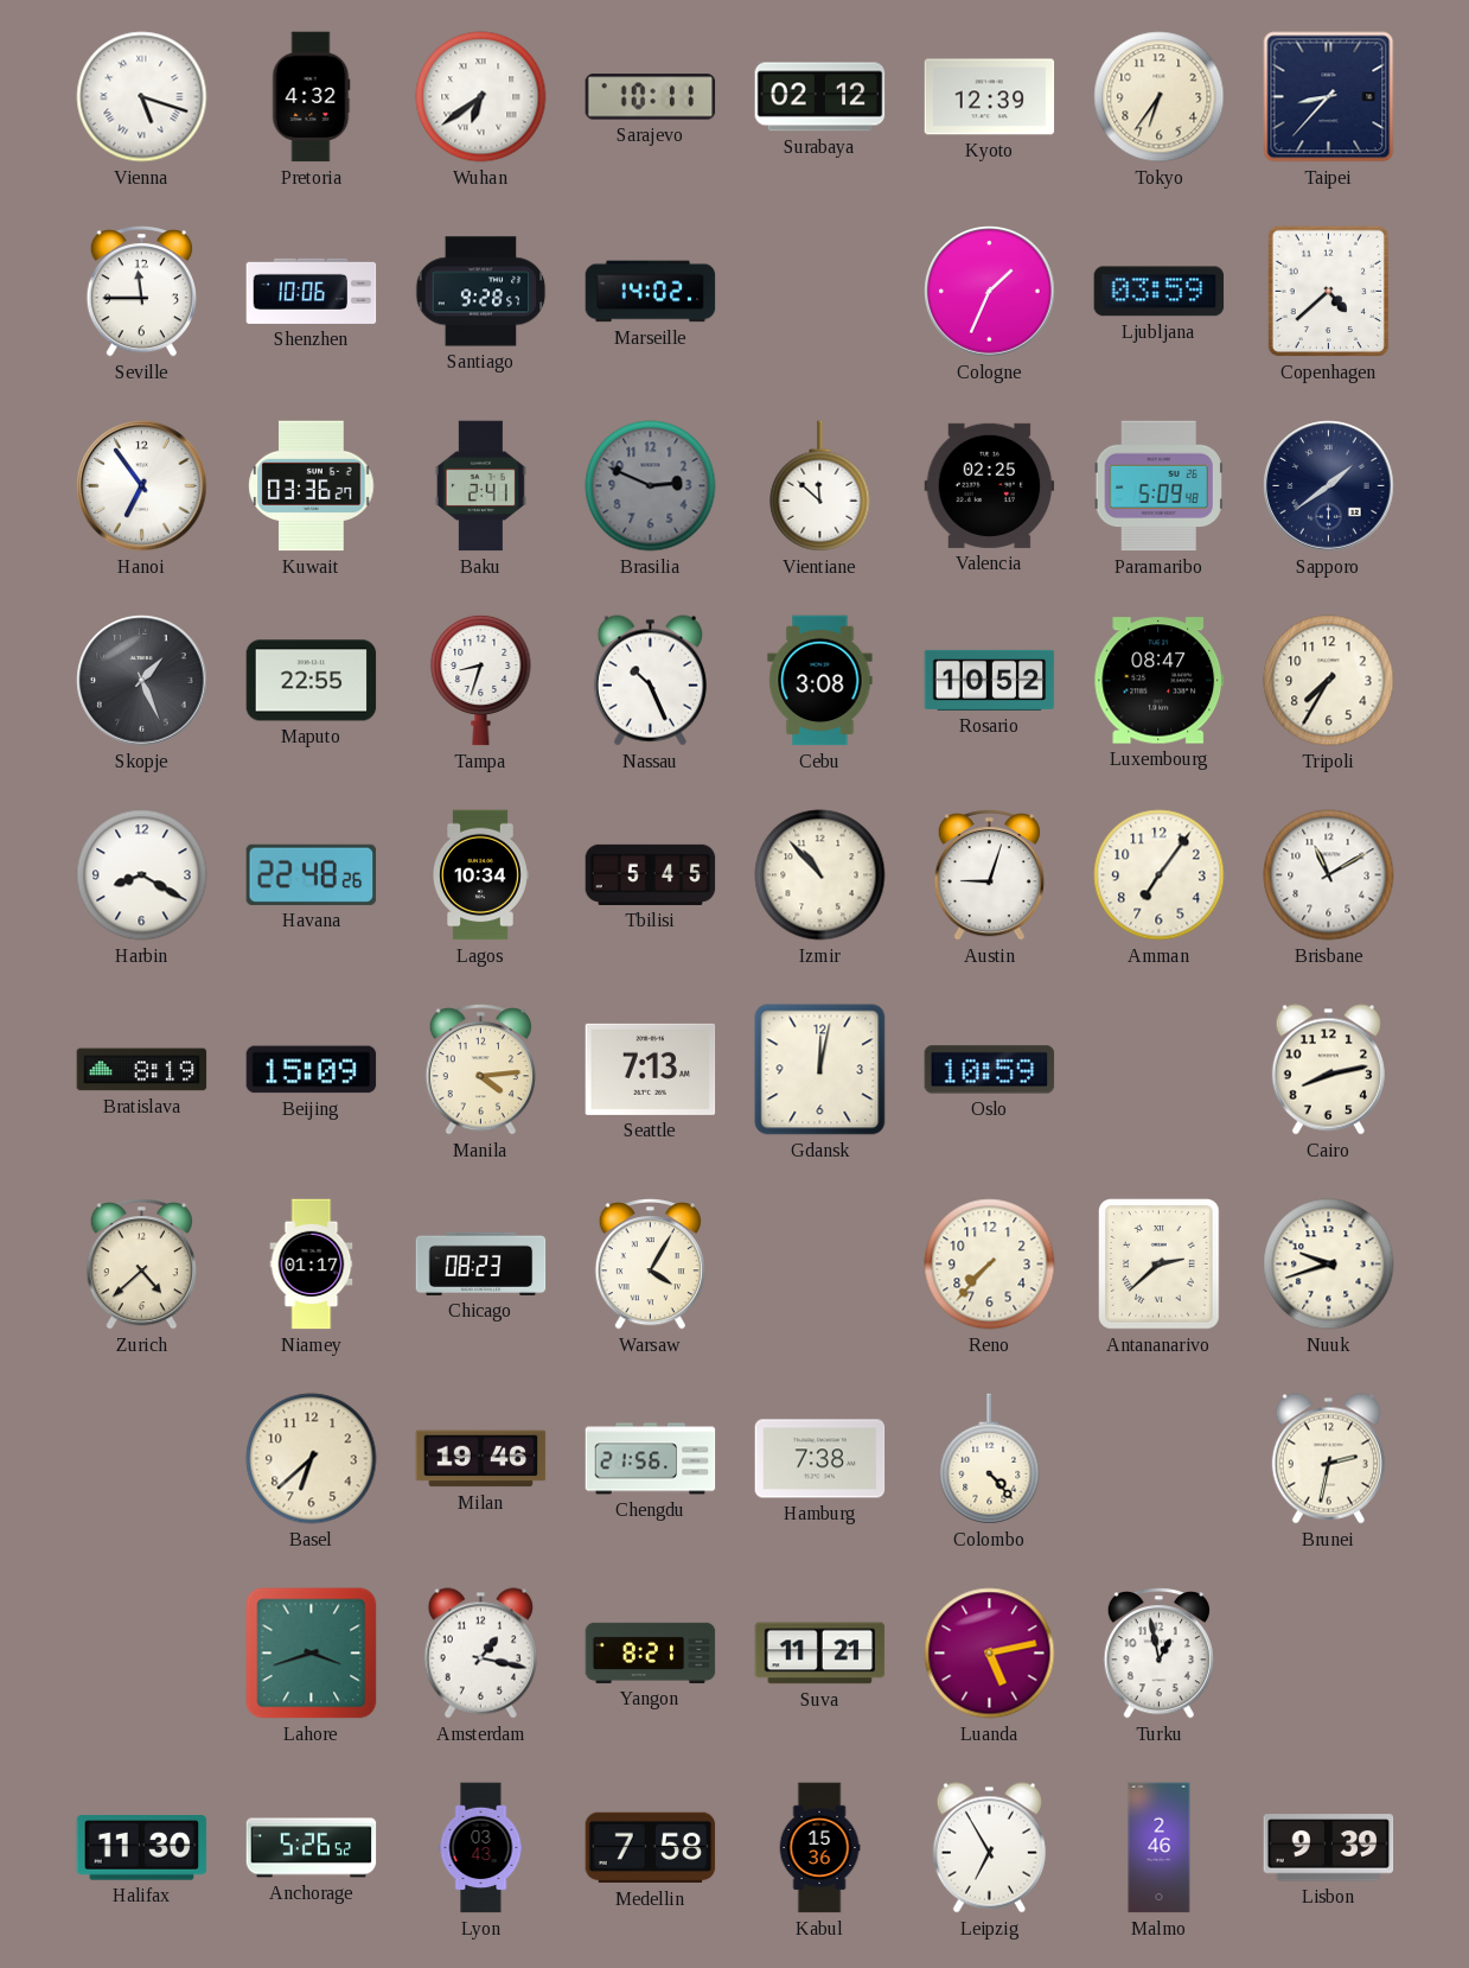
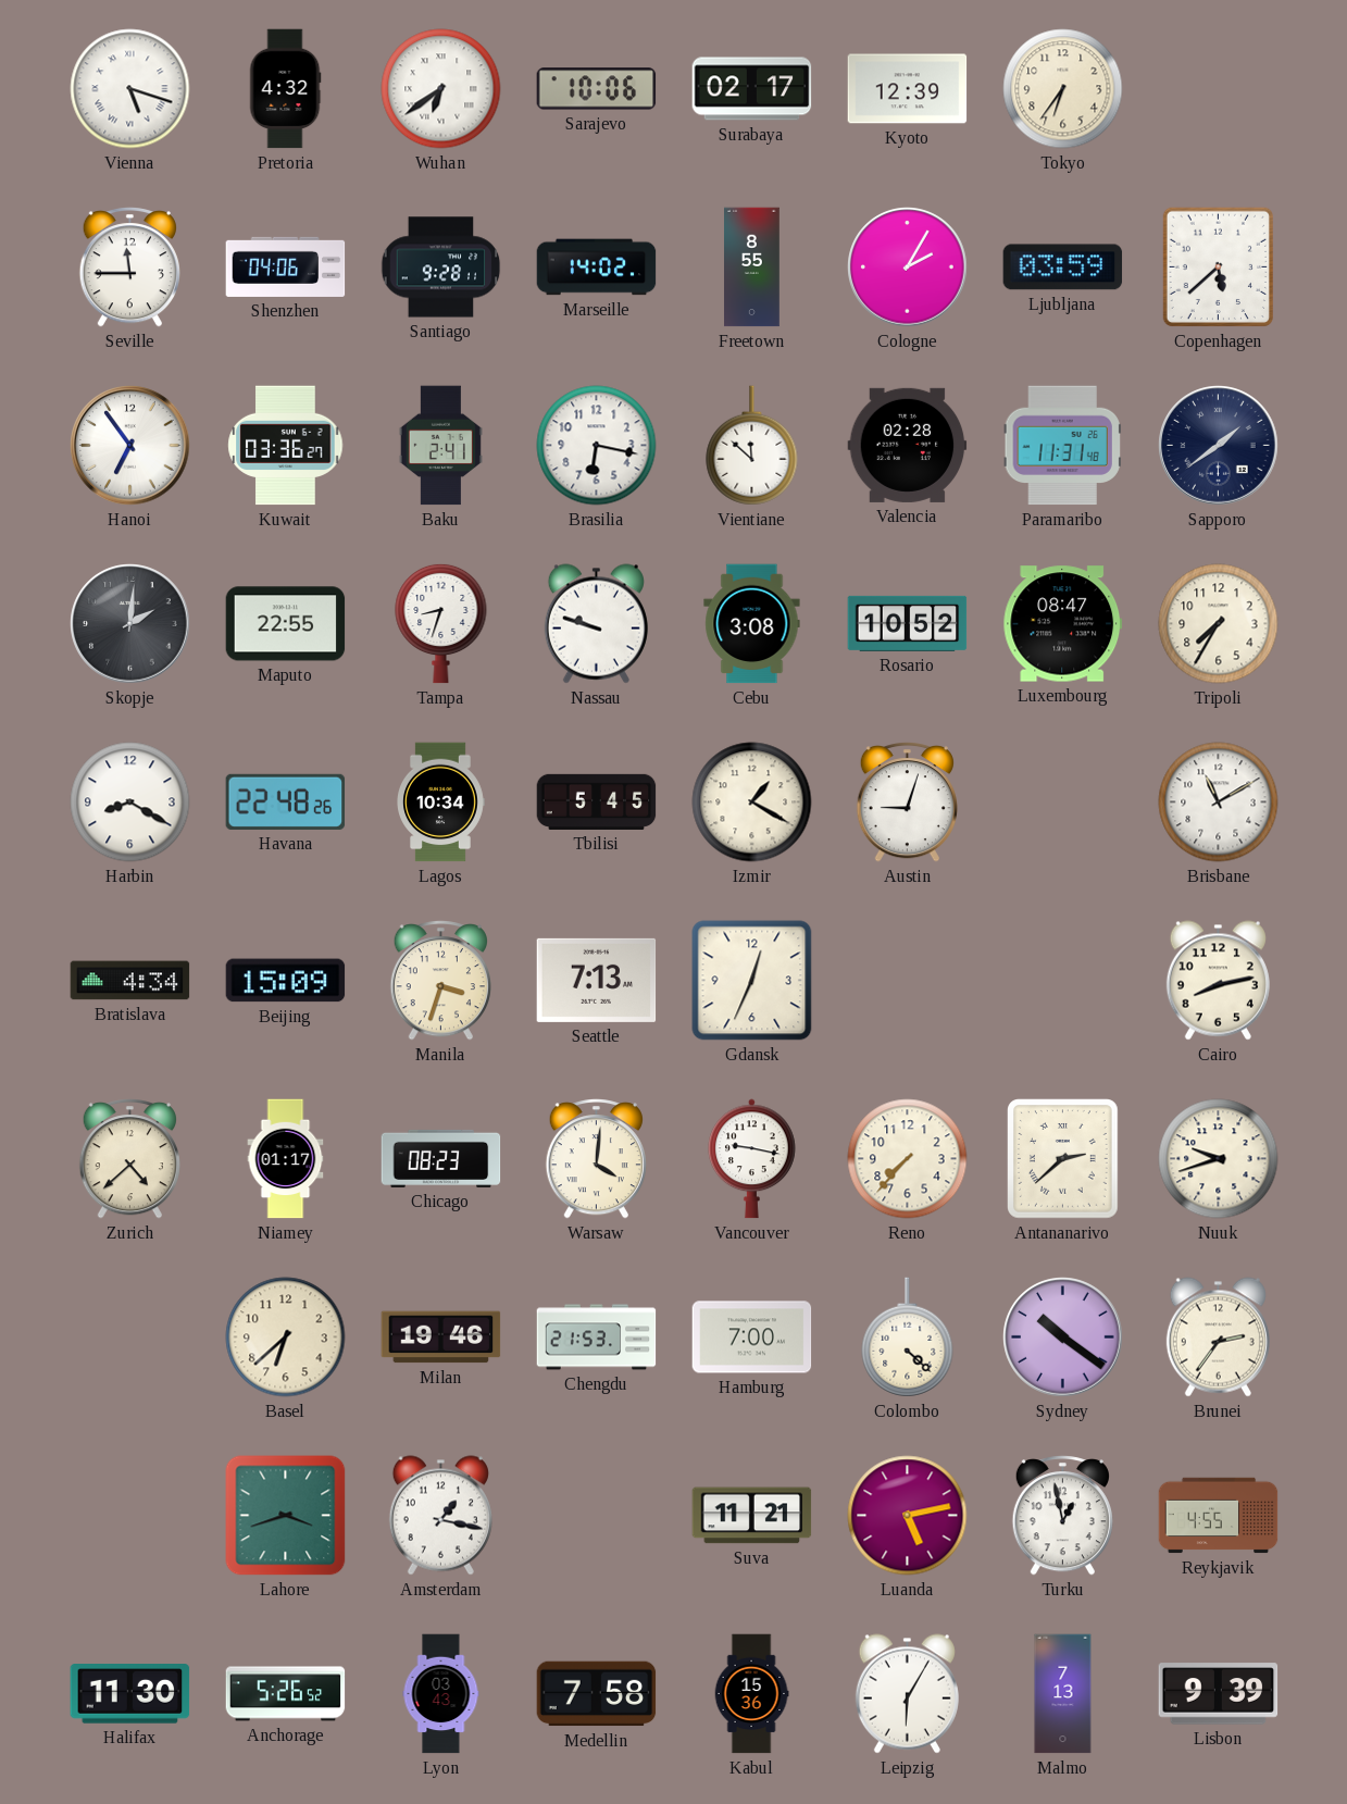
Sarajevo: 10:11 -> 10:06 (597, 89)
Surabaya: 02:12 -> 02:17 (752, 89)
Taipei: 8:37 -> none (1329, 97)
Shenzhen: 10:06 -> 04:06 (286, 266)
Santiago: 9:28:57 -> 9:28:11 (441, 268)
Freetown: none -> 8:55 (752, 268)
Cologne: 1:34 -> 2:05 (908, 268)
Copenhagen: 4:38 -> 5:38 (1218, 266)
Brasilia: 2:49 -> 6:17 (597, 446)
Brasilia dial: grey -> white (597, 446)
Valencia: 02:25 -> 02:28 (908, 445)
Paramaribo: 5:09 -> 11:31 (1062, 446)
Skopje: 1:26 -> 2:01 (130, 624)
Nassau: 10:26 -> 9:48 (596, 624)
Izmir: 10:53 -> 1:20 (752, 803)
Amman: 7:06 -> none (1160, 875)
Bratislava: 8:19 -> 4:34 (130, 981)
Manila: 4:14 -> 3:33 (440, 981)
Gdansk: 12:02 -> 12:34 (752, 981)
Oslo: 10:59 -> none (990, 1070)
Warsaw: 4:05 -> 4:01 (596, 1159)
Vancouver: none -> 9:17 (752, 1159)
Chengdu: 21:56 -> 21:53 (597, 1338)
Hamburg: 7:38 -> 7:00 (752, 1338)
Colombo: 4:23 -> 4:22 (908, 1338)
Sydney: none -> 10:21 (1063, 1338)
Brunei: 2:32 -> 2:36 (1218, 1338)
Yangon: 8:21 -> none (651, 1652)
Reykjavik: none -> 4:55 (1219, 1516)
Leipzig: 6:55 -> 6:05 (907, 1694)
Malmo: 2:46 -> 7:13 (1063, 1694)
